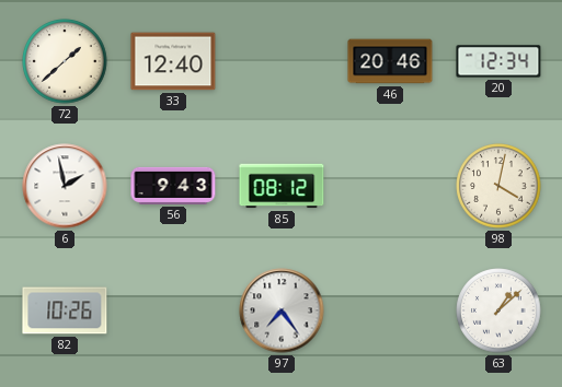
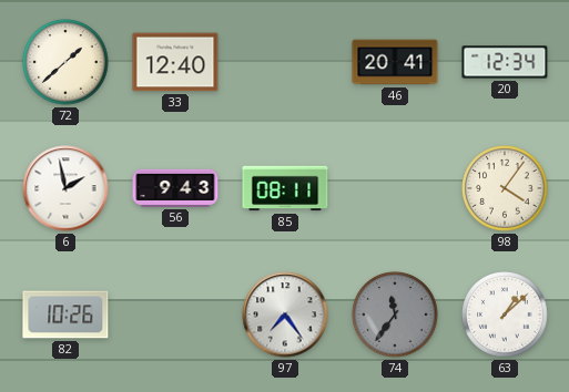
46: 20:46 -> 20:41 (395, 62)
85: 08:12 -> 08:11 (285, 188)
98: 4:02 -> 4:06 (505, 188)
74: none -> 11:36 (395, 314)
